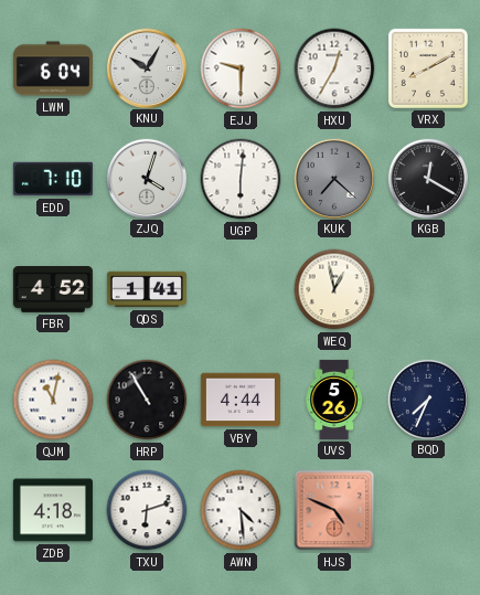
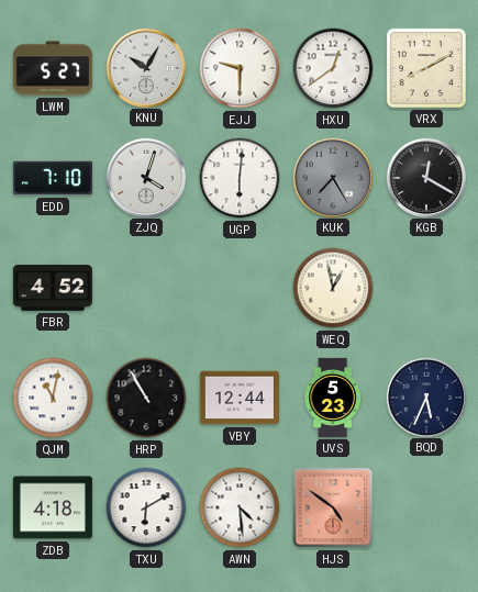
LWM: 6:04 -> 5:27 (53, 68)
HXU: 12:35 -> 12:39 (333, 68)
KUK: 7:22 -> 7:25 (332, 177)
QDS: 1:41 -> none (147, 289)
VBY: 4:44 -> 12:44 (240, 398)
UVS: 5:26 -> 5:23 (333, 398)
BQD: 7:34 -> 5:34 (425, 396)
TXU: 6:12 -> 6:10 (146, 507)
HJS: 4:49 -> 4:51 (333, 507)
